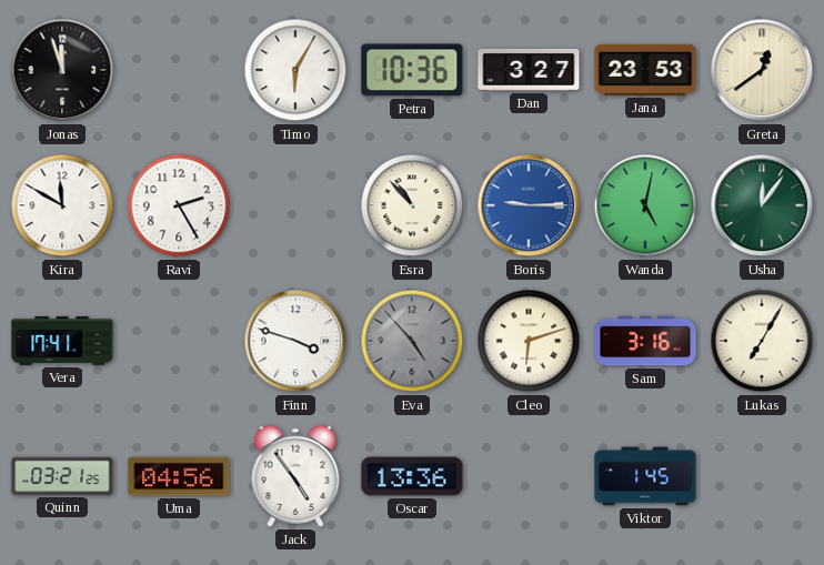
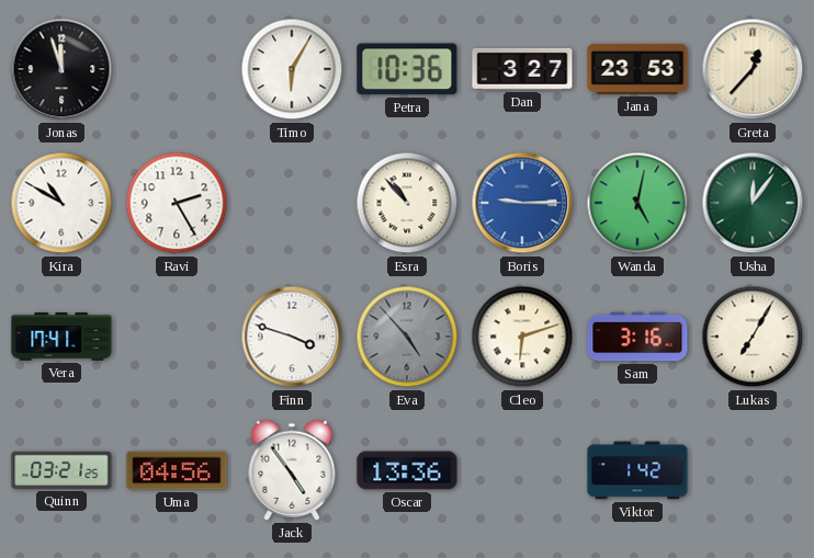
Greta: 12:39 -> 12:37 (753, 69)
Kira: 11:50 -> 10:50 (61, 203)
Viktor: 1:45 -> 1:42 (637, 470)
